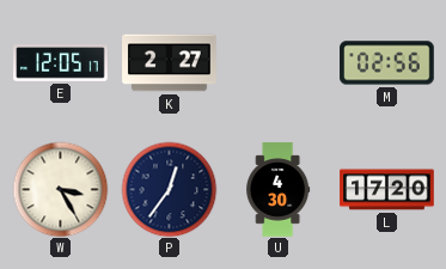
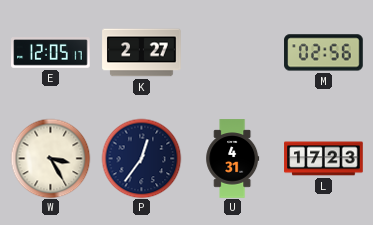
U: 4:30 -> 4:31 (233, 159)
L: 17:20 -> 17:23 (324, 159)
